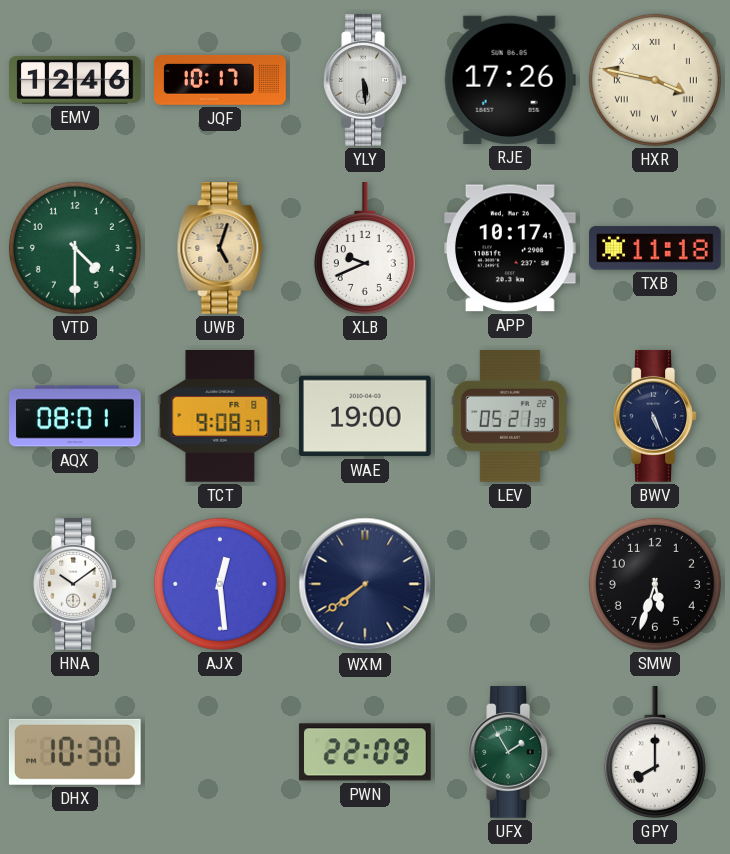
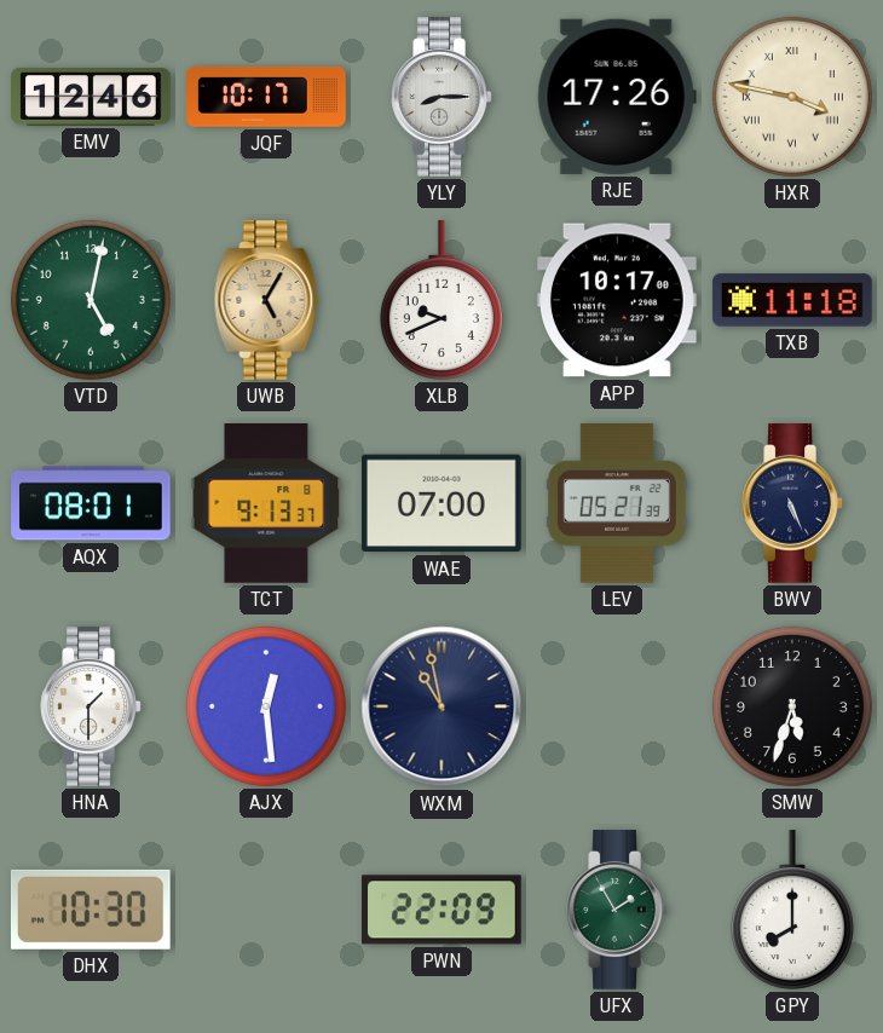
YLY: 5:29 -> 8:15 (442, 97)
VTD: 4:30 -> 5:02 (91, 300)
UWB: 5:03 -> 5:05 (266, 300)
APP: 10:17:41 -> 10:17:00 (618, 300)
TCT: 9:08 -> 9:13 (266, 504)
WAE: 19:00 -> 07:00 (442, 503)
HNA: 10:09 -> 1:30 (91, 706)
WXM: 7:39 -> 10:58 (442, 706)
